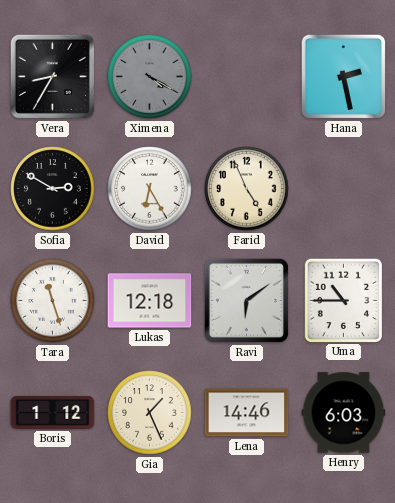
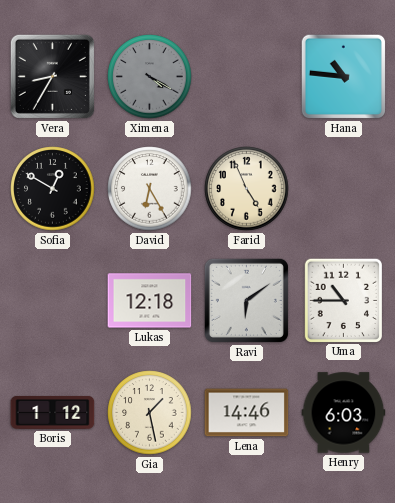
Hana: 2:28 -> 10:46 (344, 77)
Sofia: 2:50 -> 12:50 (53, 189)
Tara: 11:27 -> none (53, 301)
Gia: 1:26 -> 1:28 (150, 413)
